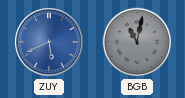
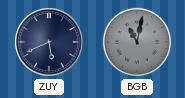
ZUY dial: blue -> navy (49, 42)
